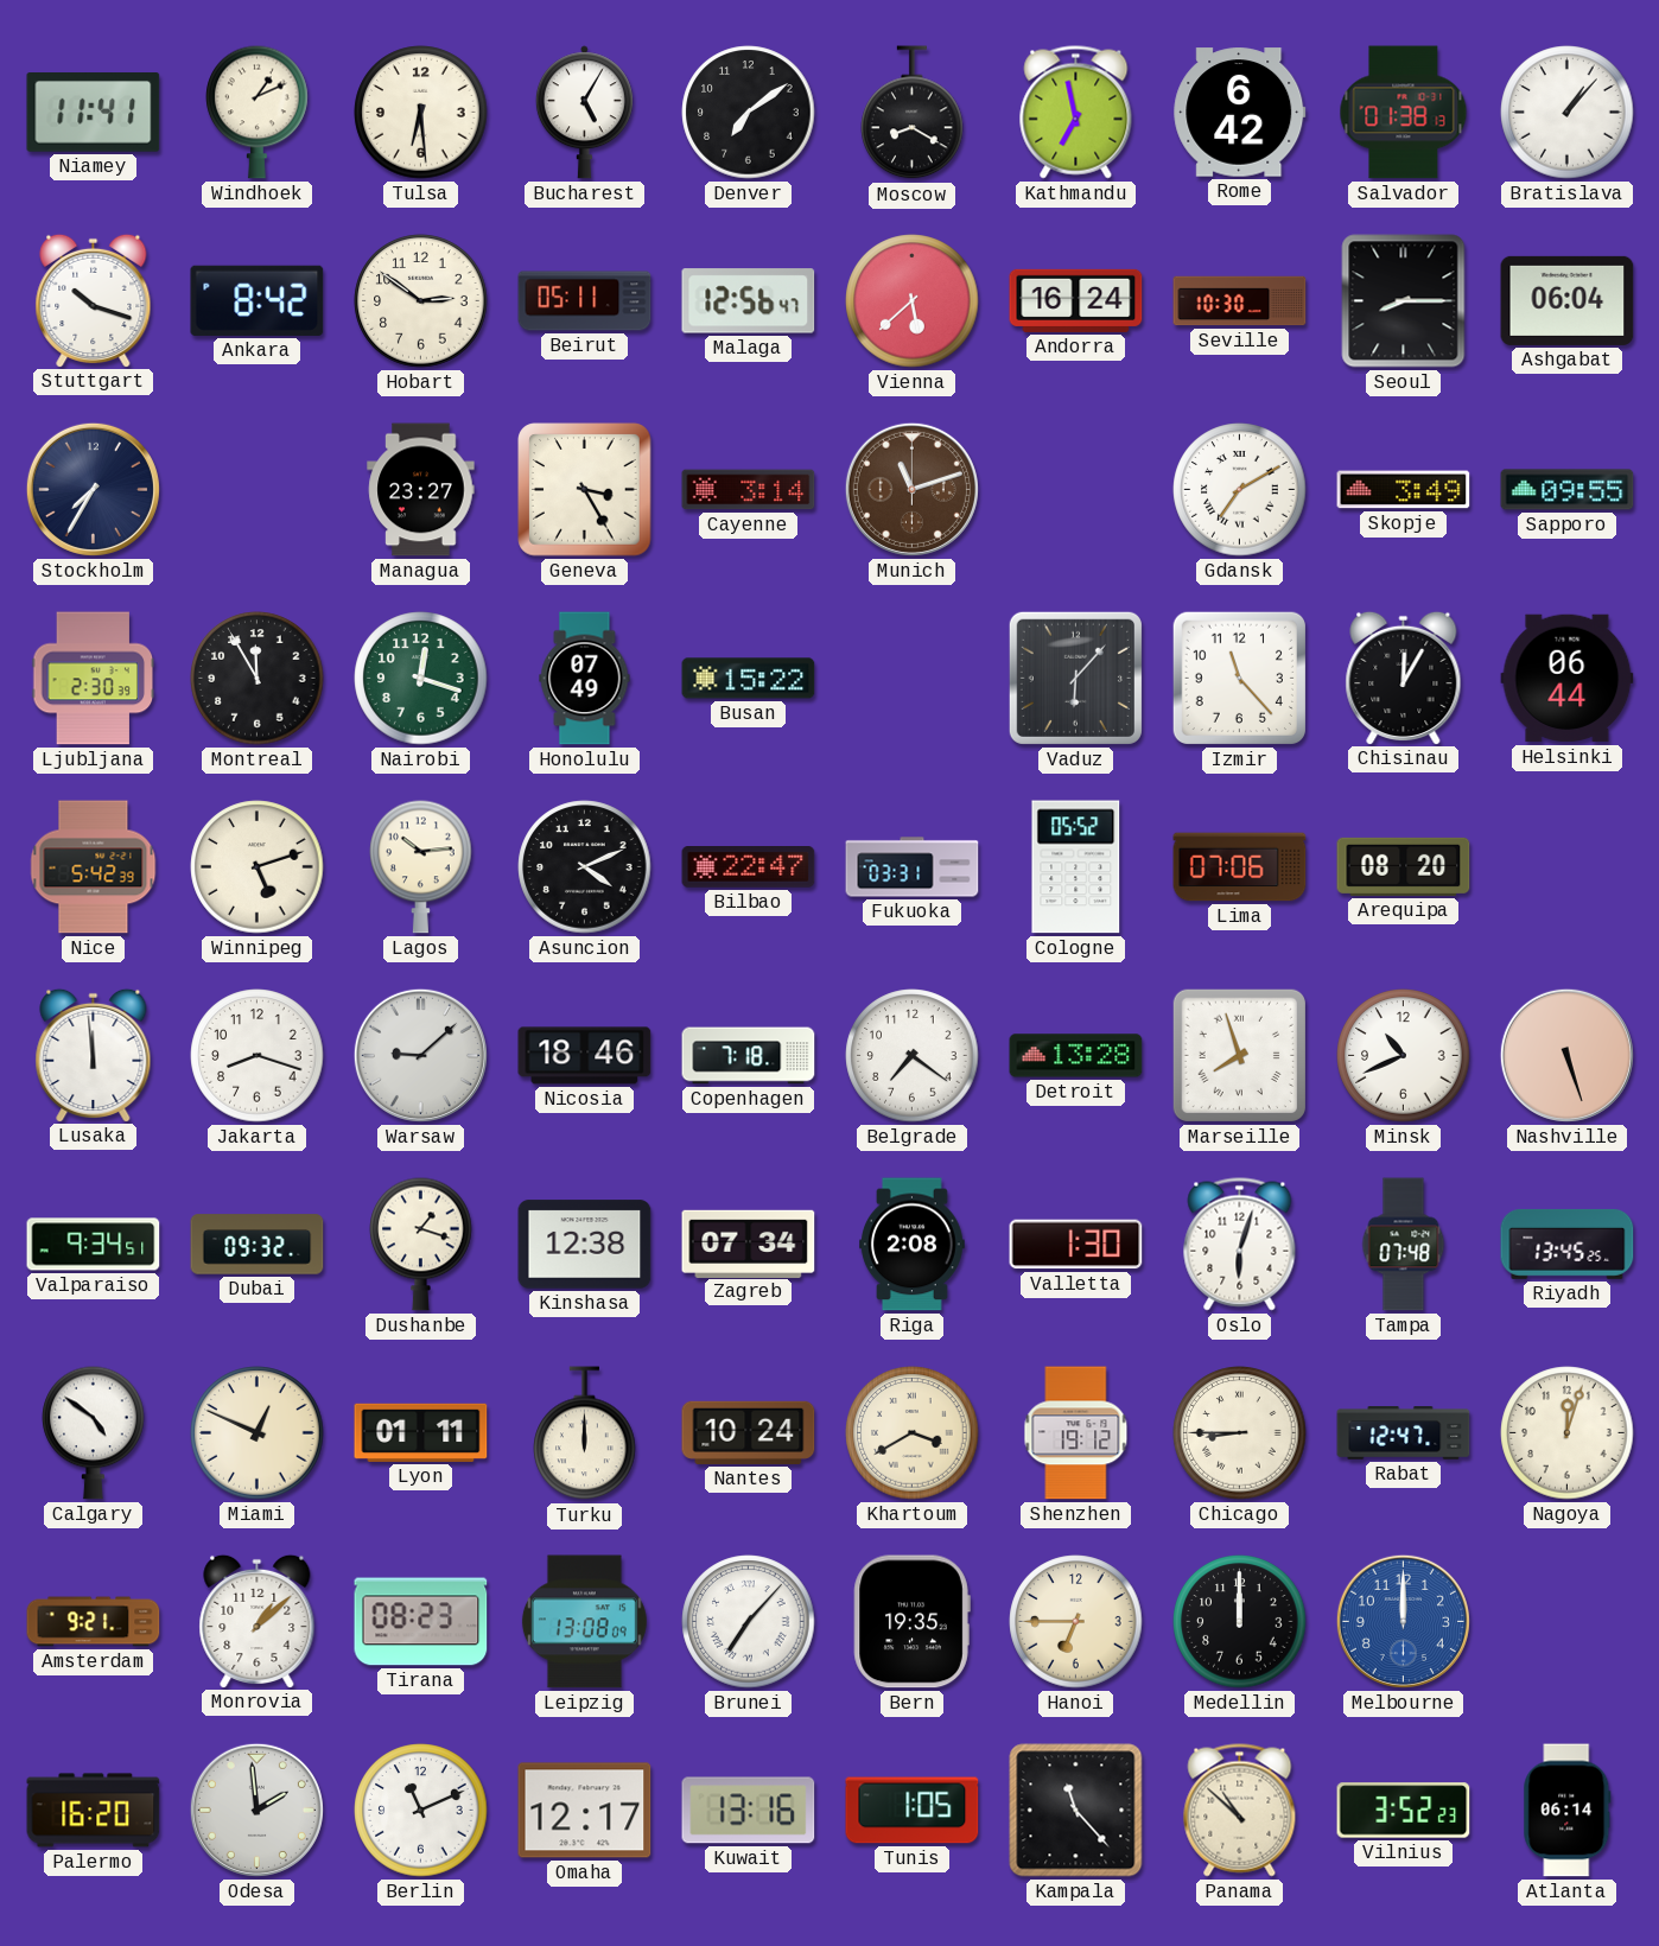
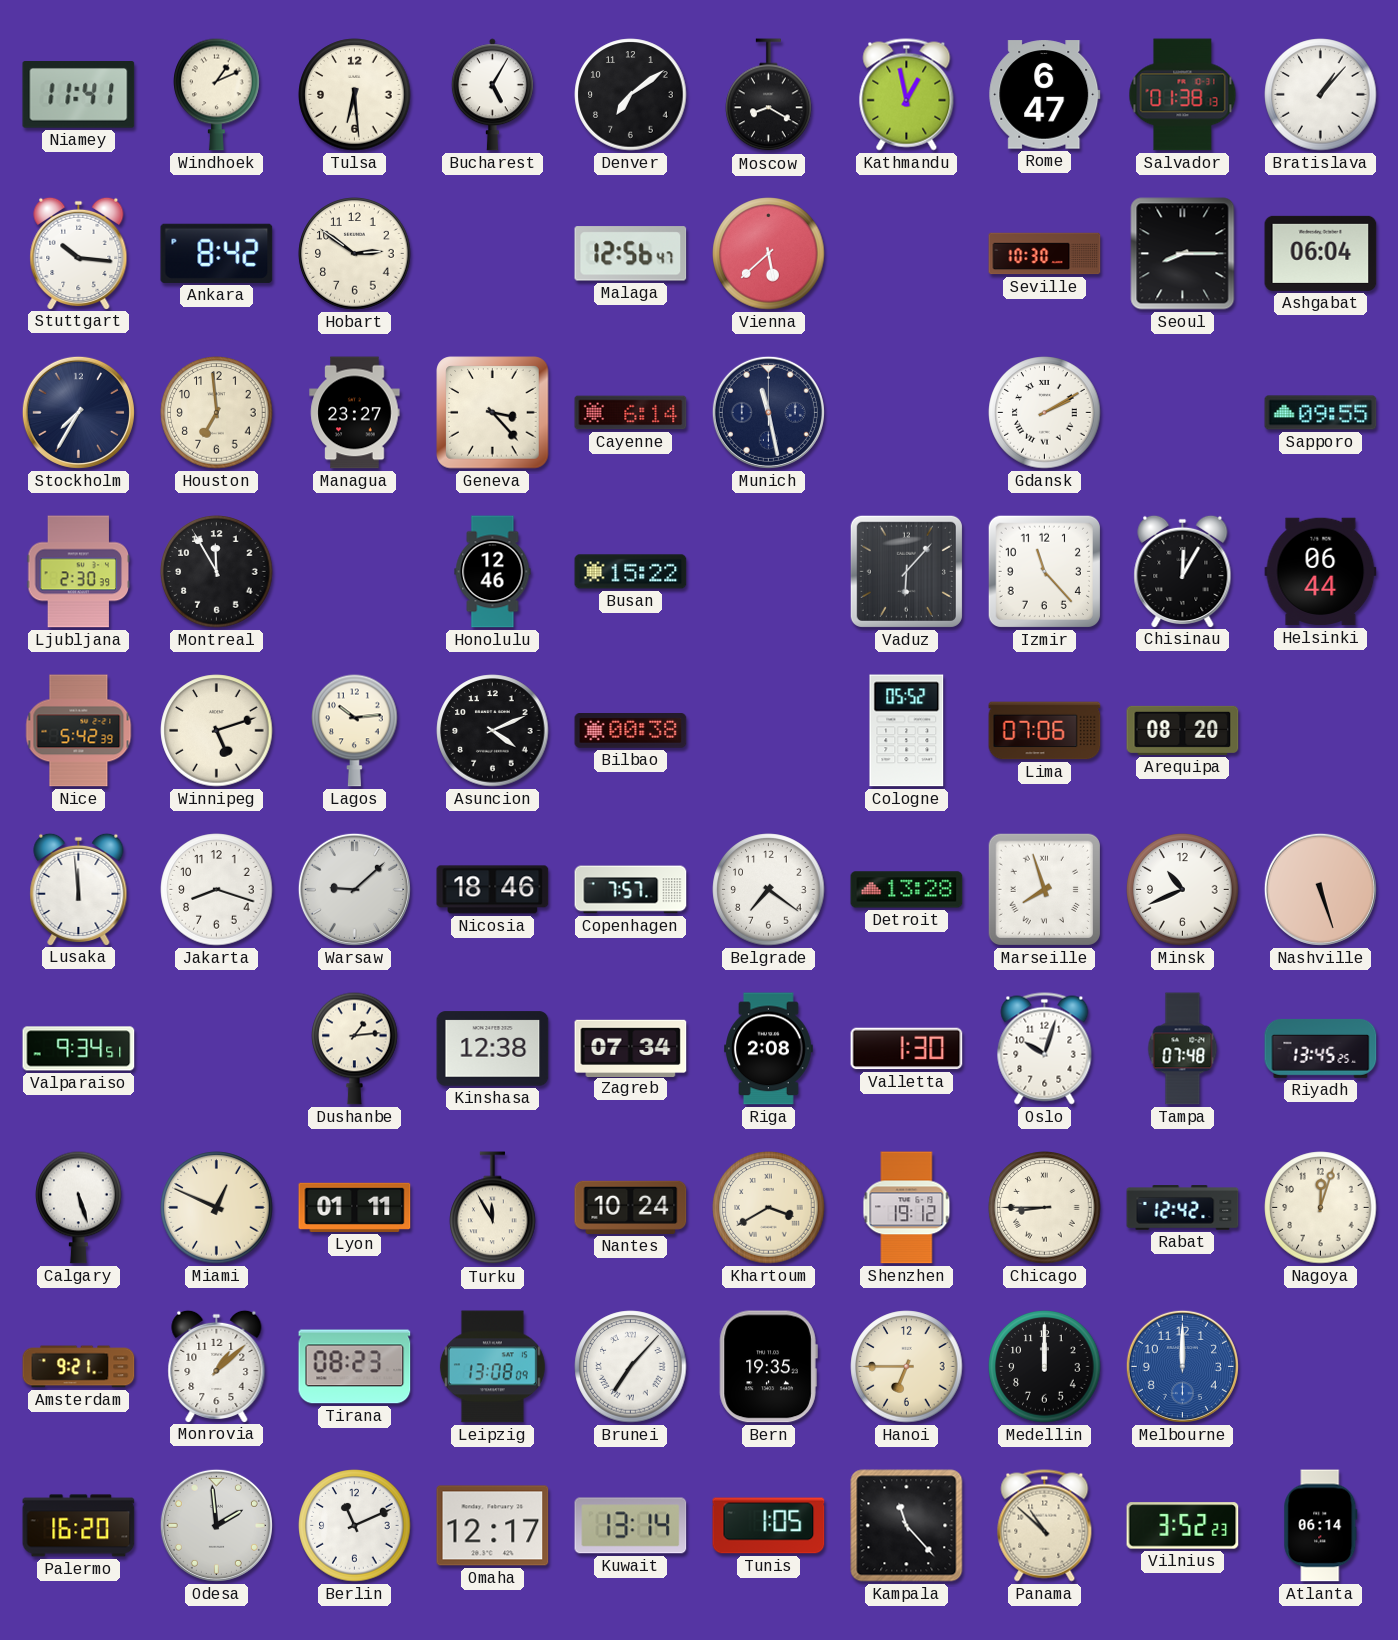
Kathmandu: 6:58 -> 12:58 (907, 95)
Rome: 6:42 -> 6:47 (1045, 95)
Stuttgart: 10:18 -> 10:16 (79, 253)
Beirut: 05:11 -> none (585, 301)
Andorra: 16:24 -> none (1076, 300)
Houston: none -> 6:59 (217, 413)
Geneva: 3:25 -> 3:23 (493, 413)
Cayenne: 3:14 -> 6:14 (631, 413)
Munich: 11:12 -> 11:28 (768, 412)
Munich dial: brown -> navy (768, 412)
Gdansk: 7:10 -> 2:10 (1045, 413)
Skopje: 3:49 -> none (1404, 490)
Nairobi: 12:18 -> none (421, 679)
Honolulu: 07:49 -> 12:46 (493, 572)
Bilbao: 22:47 -> 00:38 (631, 731)
Fukuoka: 03:31 -> none (913, 867)
Copenhagen: 7:18 -> 7:57 (631, 890)
Dubai: 09:32 -> none (258, 1245)
Dushanbe: 1:18 -> 1:14 (355, 1048)
Oslo: 6:03 -> 10:03 (1045, 1049)
Calgary: 4:51 -> 5:27 (79, 1207)
Turku: 12:00 -> 11:55 (493, 1208)
Rabat: 12:47 -> 12:42 (1183, 1208)
Kuwait: 13:16 -> 13:14 (631, 1526)
